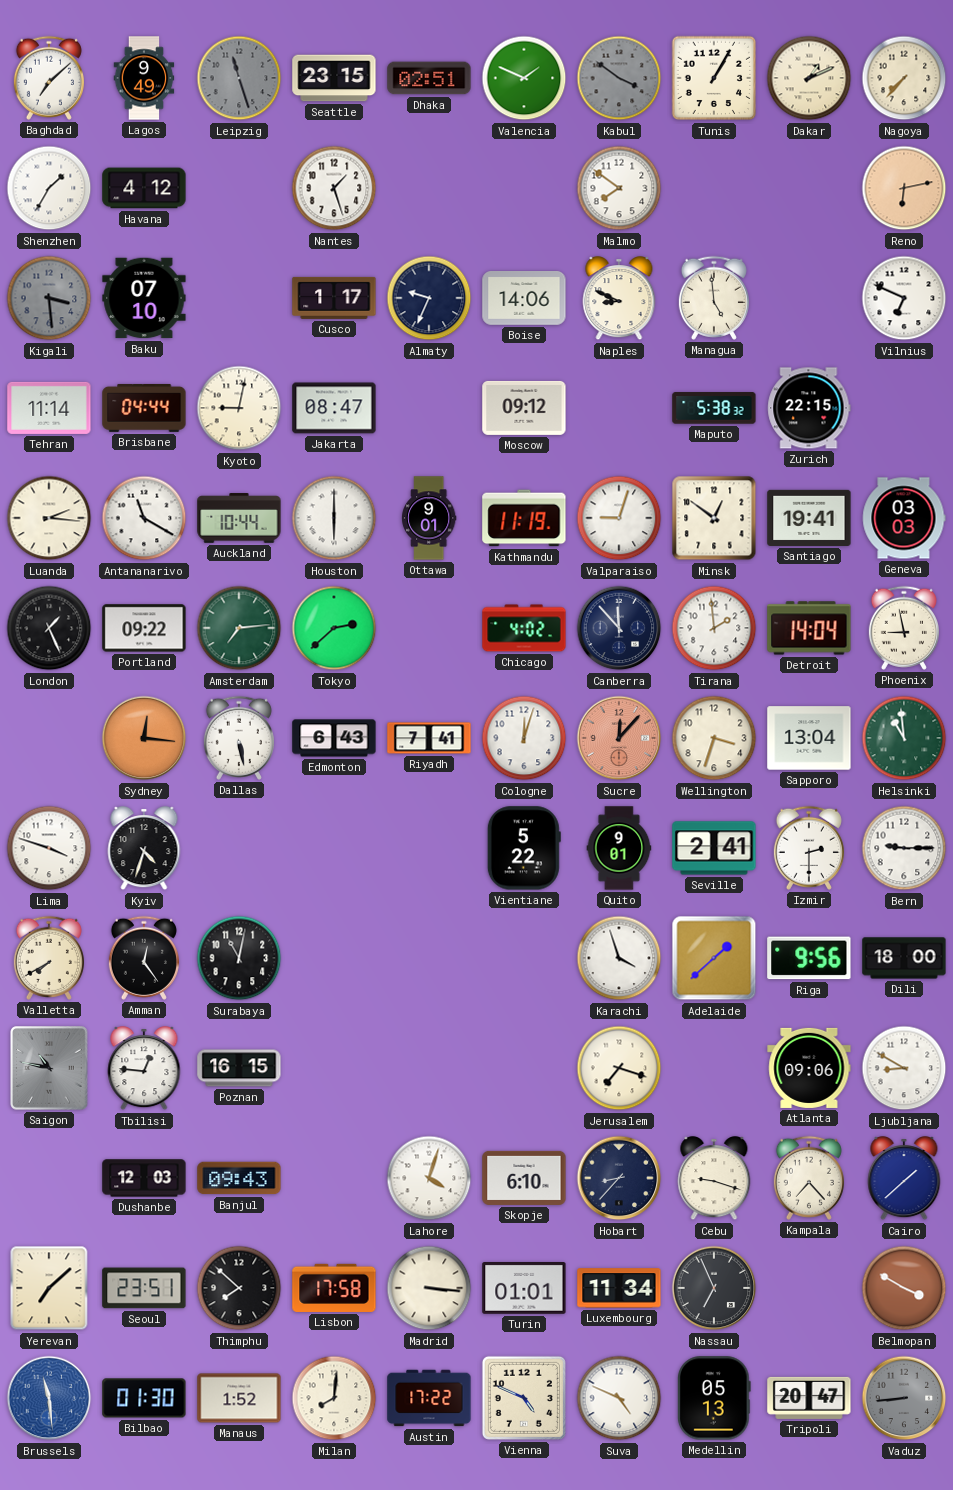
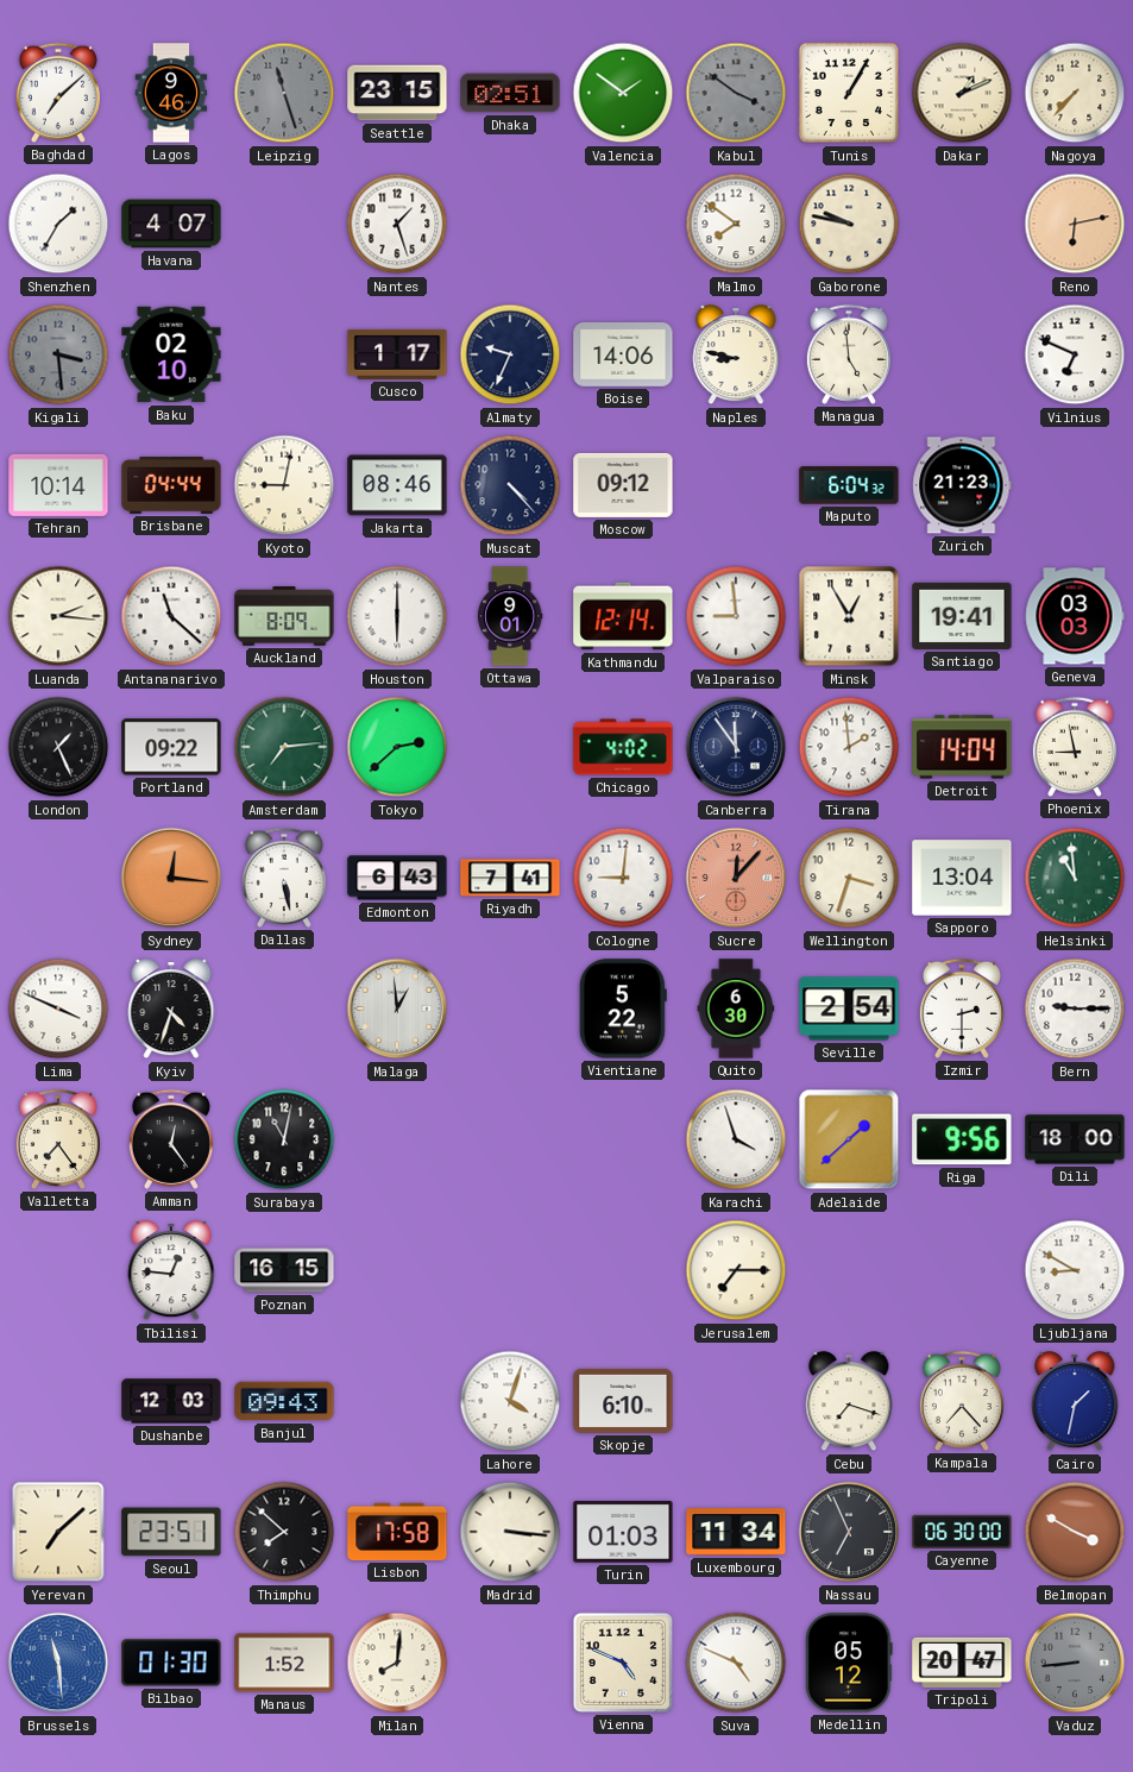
Lagos: 9:49 -> 9:46 (171, 93)
Valencia: 1:49 -> 1:51 (623, 93)
Havana: 4:12 -> 4:07 (171, 224)
Gaborone: none -> 9:47 (849, 224)
Baku: 07:10 -> 02:10 (171, 354)
Naples: 8:49 -> 8:47 (736, 356)
Tehran: 11:14 -> 10:14 (58, 485)
Jakarta: 08:47 -> 08:46 (397, 485)
Muscat: none -> 4:23 (510, 485)
Maputo: 5:38 -> 6:04 (849, 485)
Zurich: 22:15 -> 21:23 (962, 485)
Antananarivo: 11:20 -> 11:22 (171, 616)
Auckland: 10:44 -> 8:09 (284, 616)
Kathmandu: 11:19 -> 12:14 (623, 616)
Valparaiso: 9:03 -> 8:59 (736, 616)
Minsk: 12:51 -> 12:55 (849, 616)
Canberra: 11:53 -> 11:54 (736, 747)
Cologne: 12:03 -> 9:01 (623, 878)
Lima: 3:48 -> 3:49 (58, 1008)
Malaga: none -> 12:59 (397, 1008)
Quito: 9:01 -> 6:30 (736, 1008)
Seville: 2:41 -> 2:54 (849, 1008)
Valletta: 7:40 -> 7:24 (58, 1139)
Saigon: 10:47 -> none (49, 1068)
Jerusalem: 7:18 -> 7:15 (736, 1270)
Atlanta: 09:06 -> none (809, 1068)
Hobart: 8:37 -> none (619, 1178)
Cebu: 9:18 -> 7:18 (849, 1402)
Cairo: 1:38 -> 1:32 (1075, 1402)
Turin: 01:01 -> 01:03 (623, 1533)
Cayenne: none -> 06:30 (962, 1532)
Austin: 17:22 -> none (429, 1398)
Medellin: 05:13 -> 05:12 (849, 1663)
